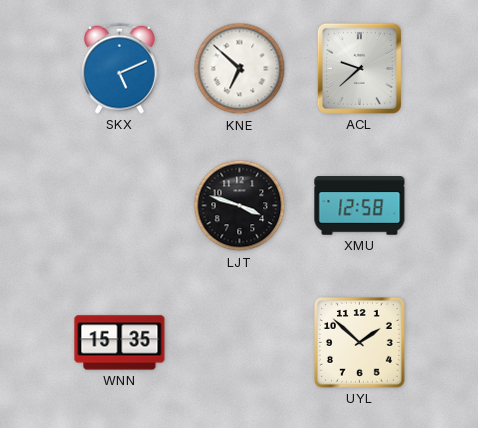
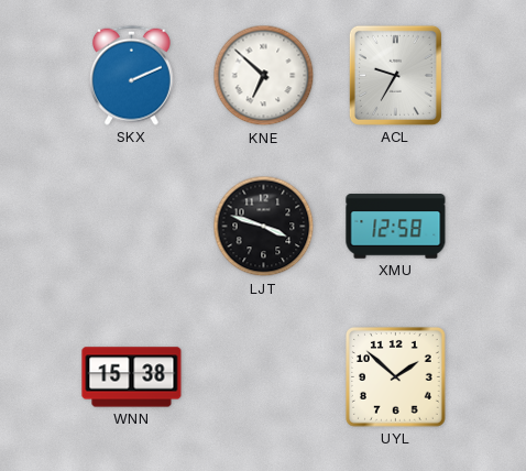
SKX: 5:11 -> 2:11 (132, 75)
ACL: 9:38 -> 9:35 (395, 75)
WNN: 15:35 -> 15:38 (132, 377)
